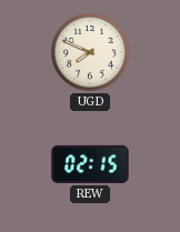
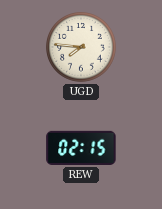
UGD: 7:49 -> 7:46 (82, 48)
